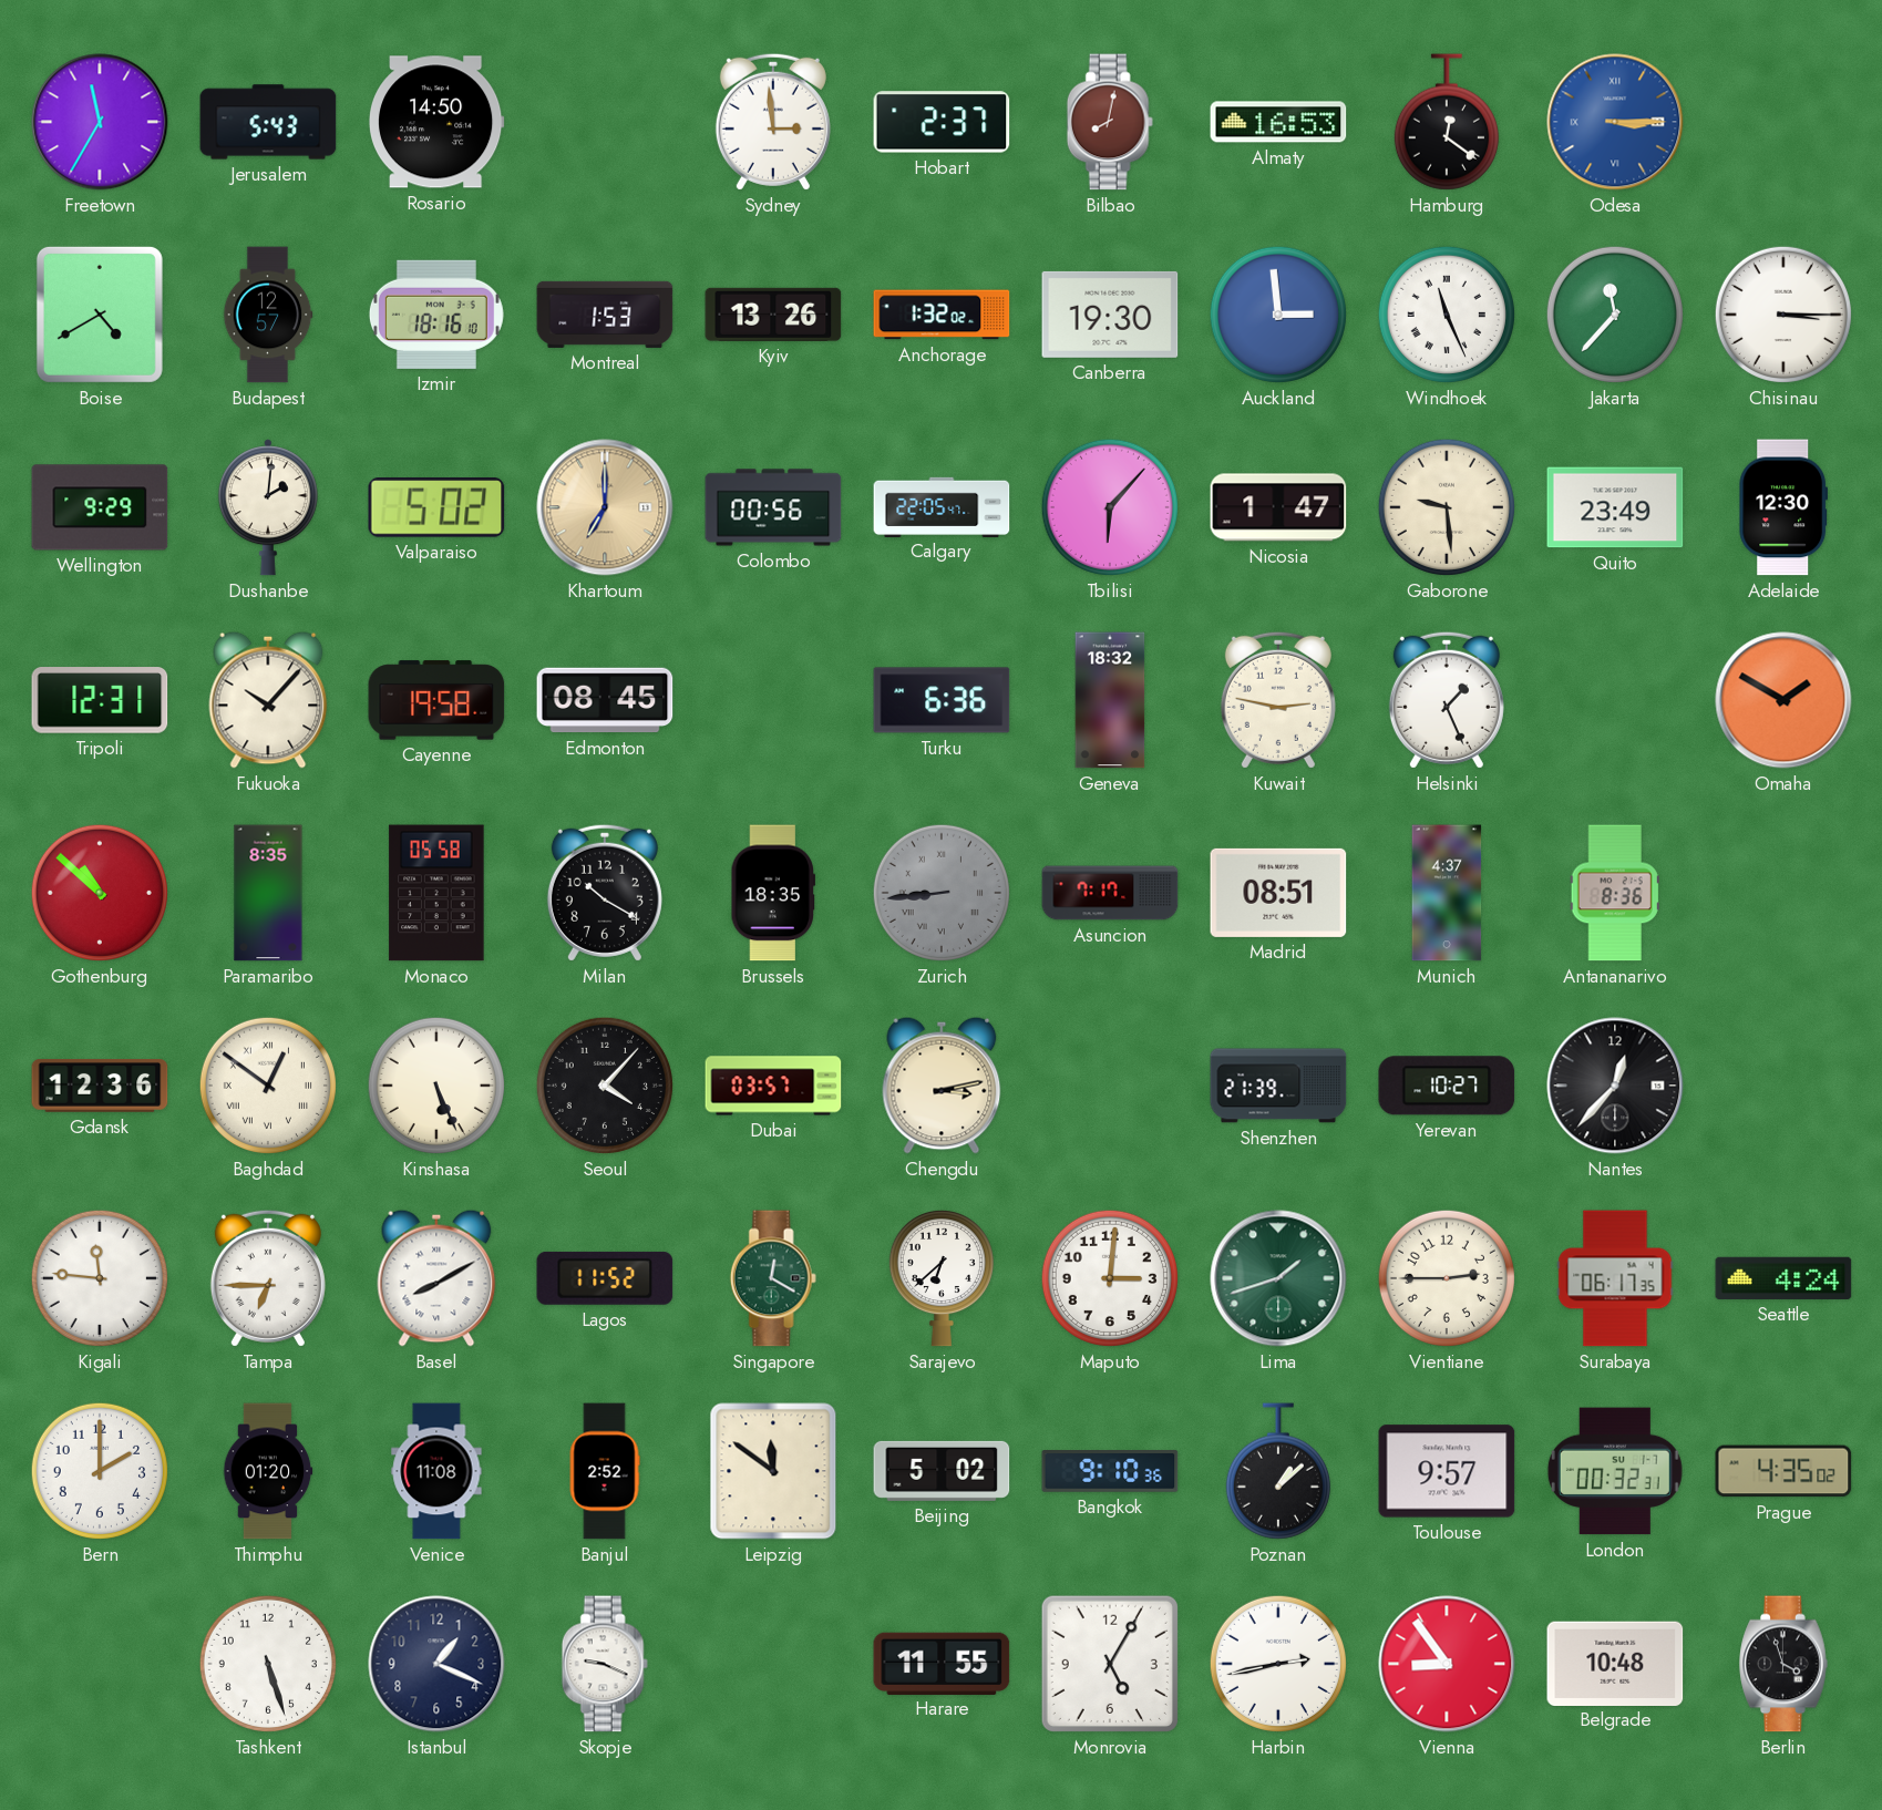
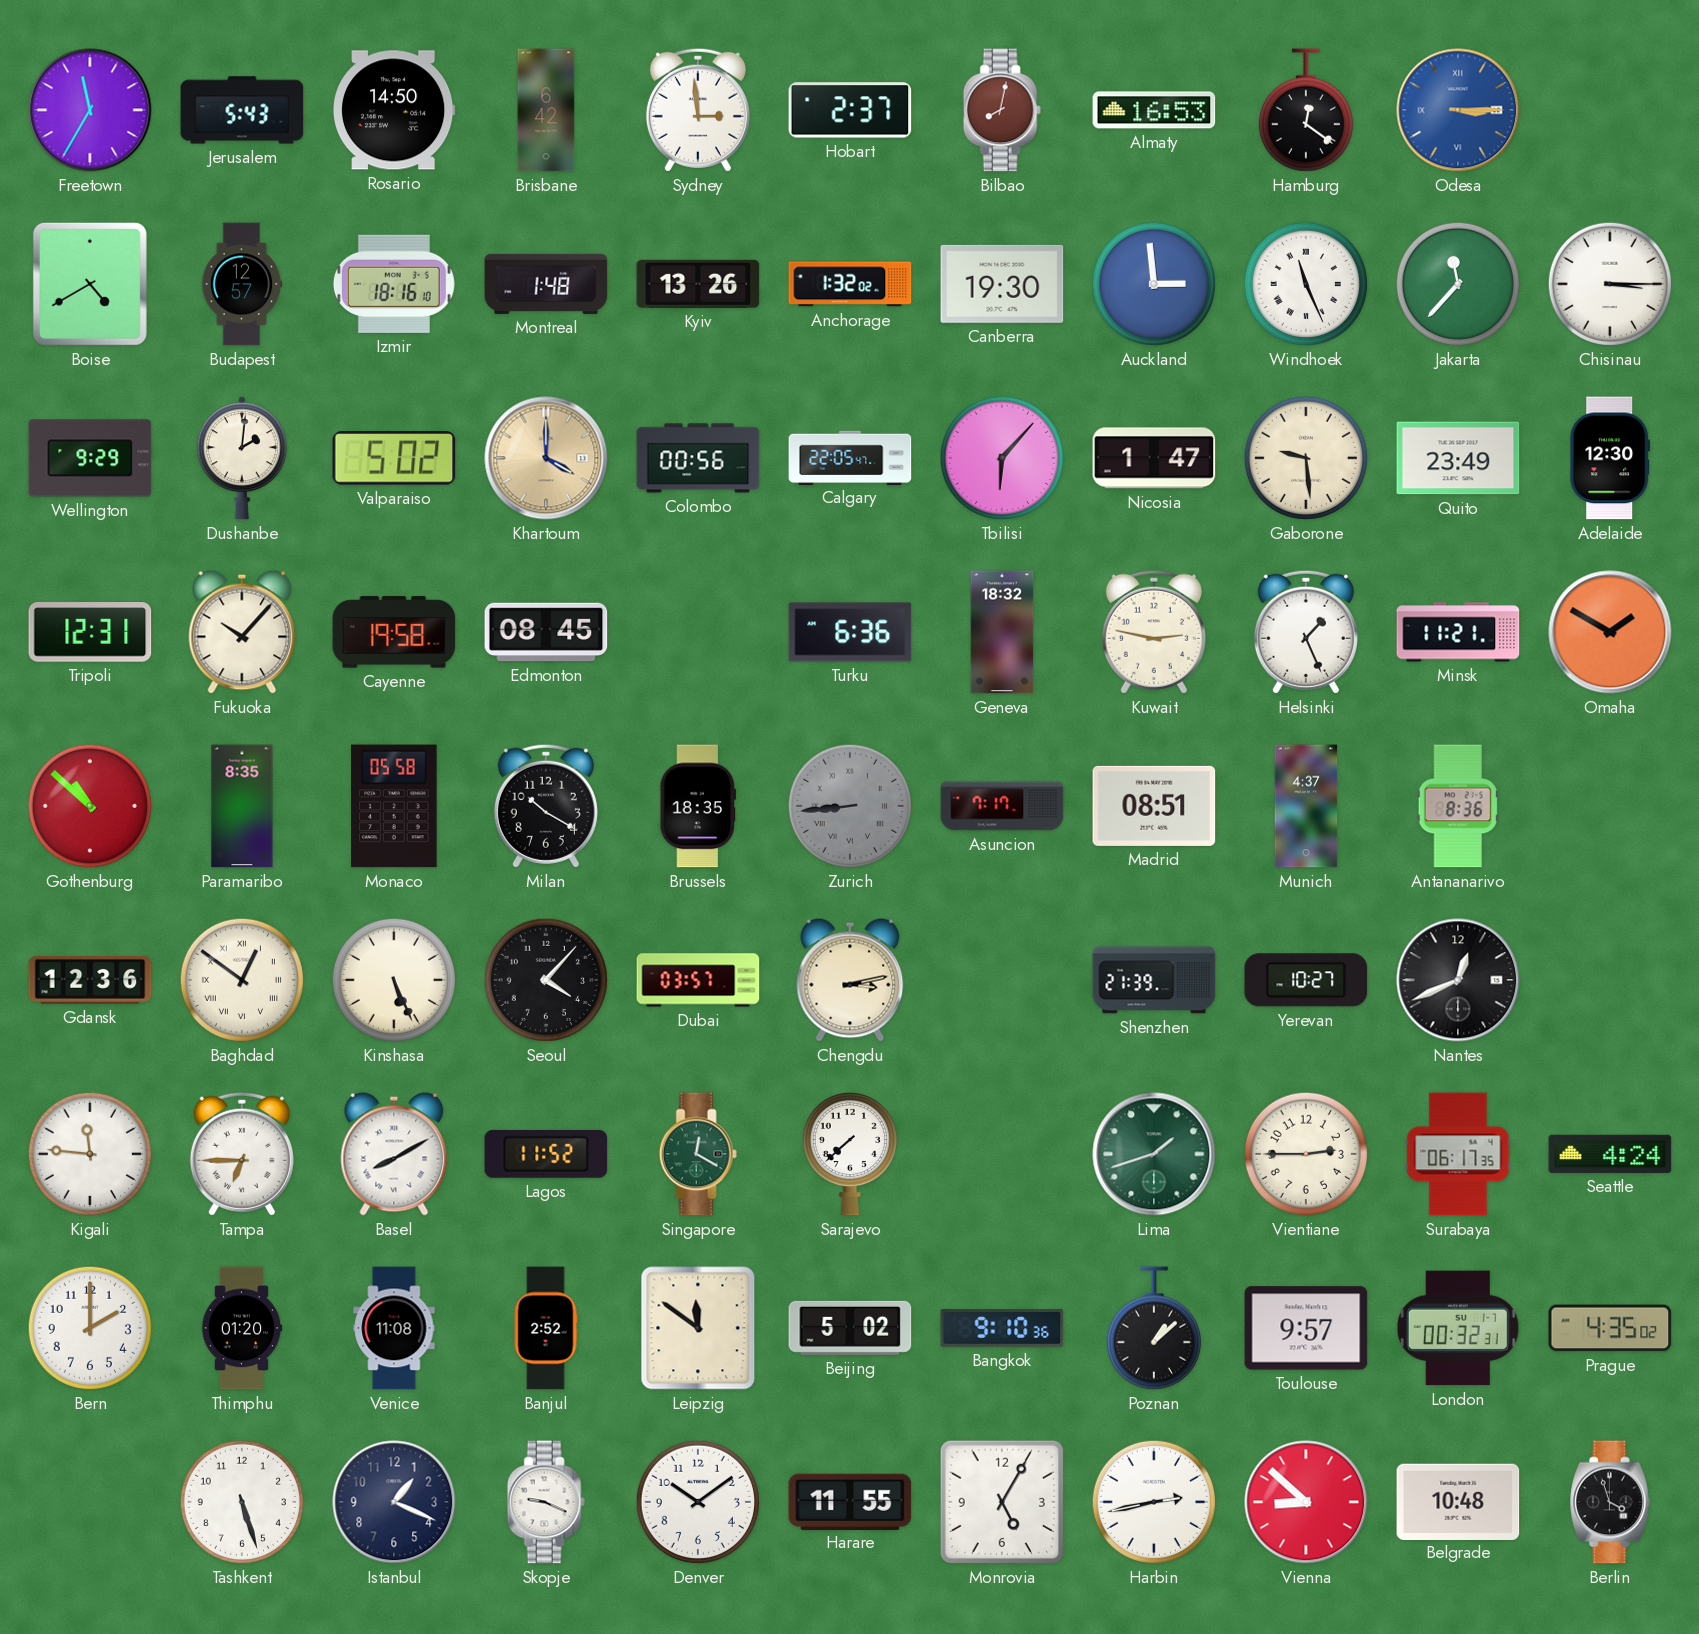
Brisbane: none -> 6:42 (546, 110)
Montreal: 1:53 -> 1:48 (546, 284)
Khartoum: 7:00 -> 4:00 (546, 458)
Minsk: none -> 11:21 (1458, 632)
Nantes: 12:37 -> 12:41 (1458, 980)
Sarajevo: 6:38 -> 7:38 (850, 1154)
Maputo: 3:01 -> none (1110, 1278)
Denver: none -> 10:09 (698, 1502)
Vienna: 8:54 -> 8:52 (1306, 1502)
